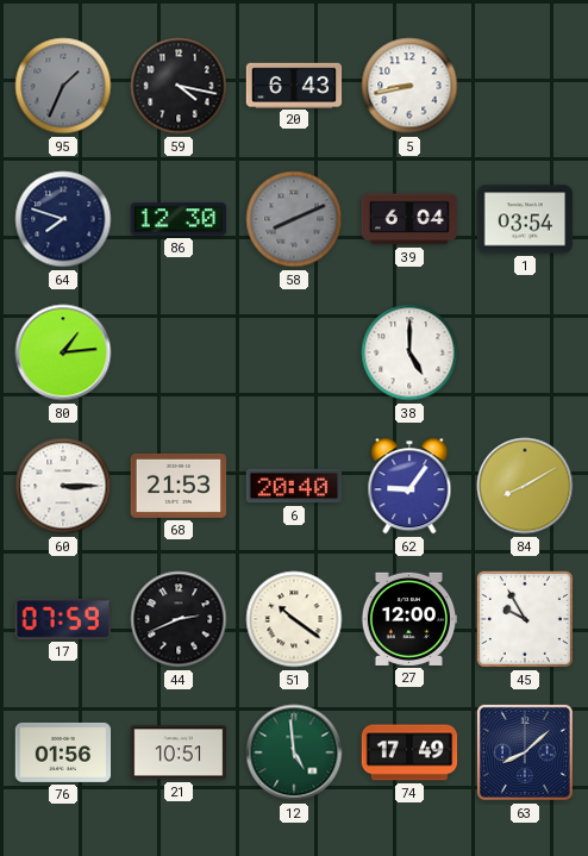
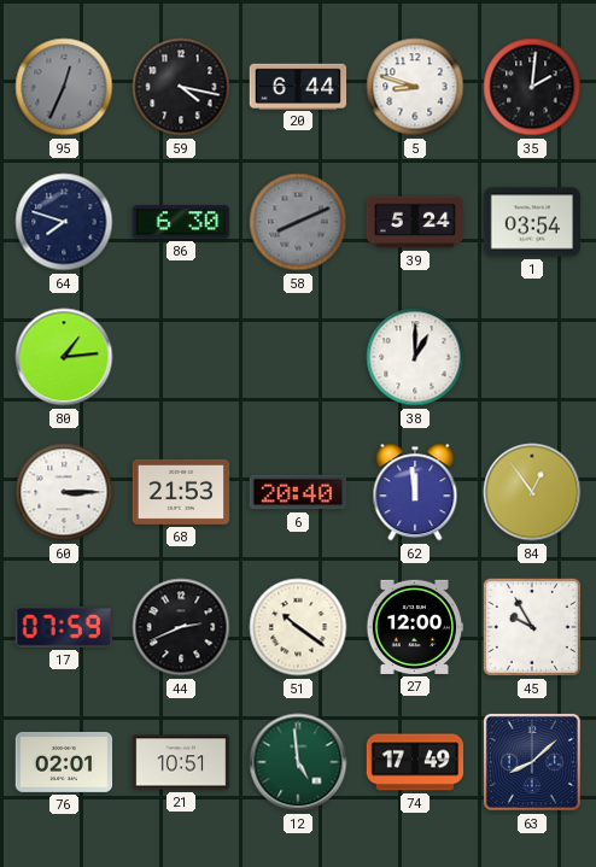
95: 1:34 -> 12:34 (64, 87)
20: 6:43 -> 6:44 (298, 86)
5: 8:43 -> 8:48 (415, 87)
35: none -> 2:01 (532, 87)
86: 12:30 -> 6:30 (181, 222)
39: 6:04 -> 5:24 (415, 222)
38: 5:00 -> 1:00 (415, 357)
62: 9:06 -> 11:59 (415, 492)
84: 8:10 -> 12:54 (532, 492)
76: 01:56 -> 02:01 (64, 762)
